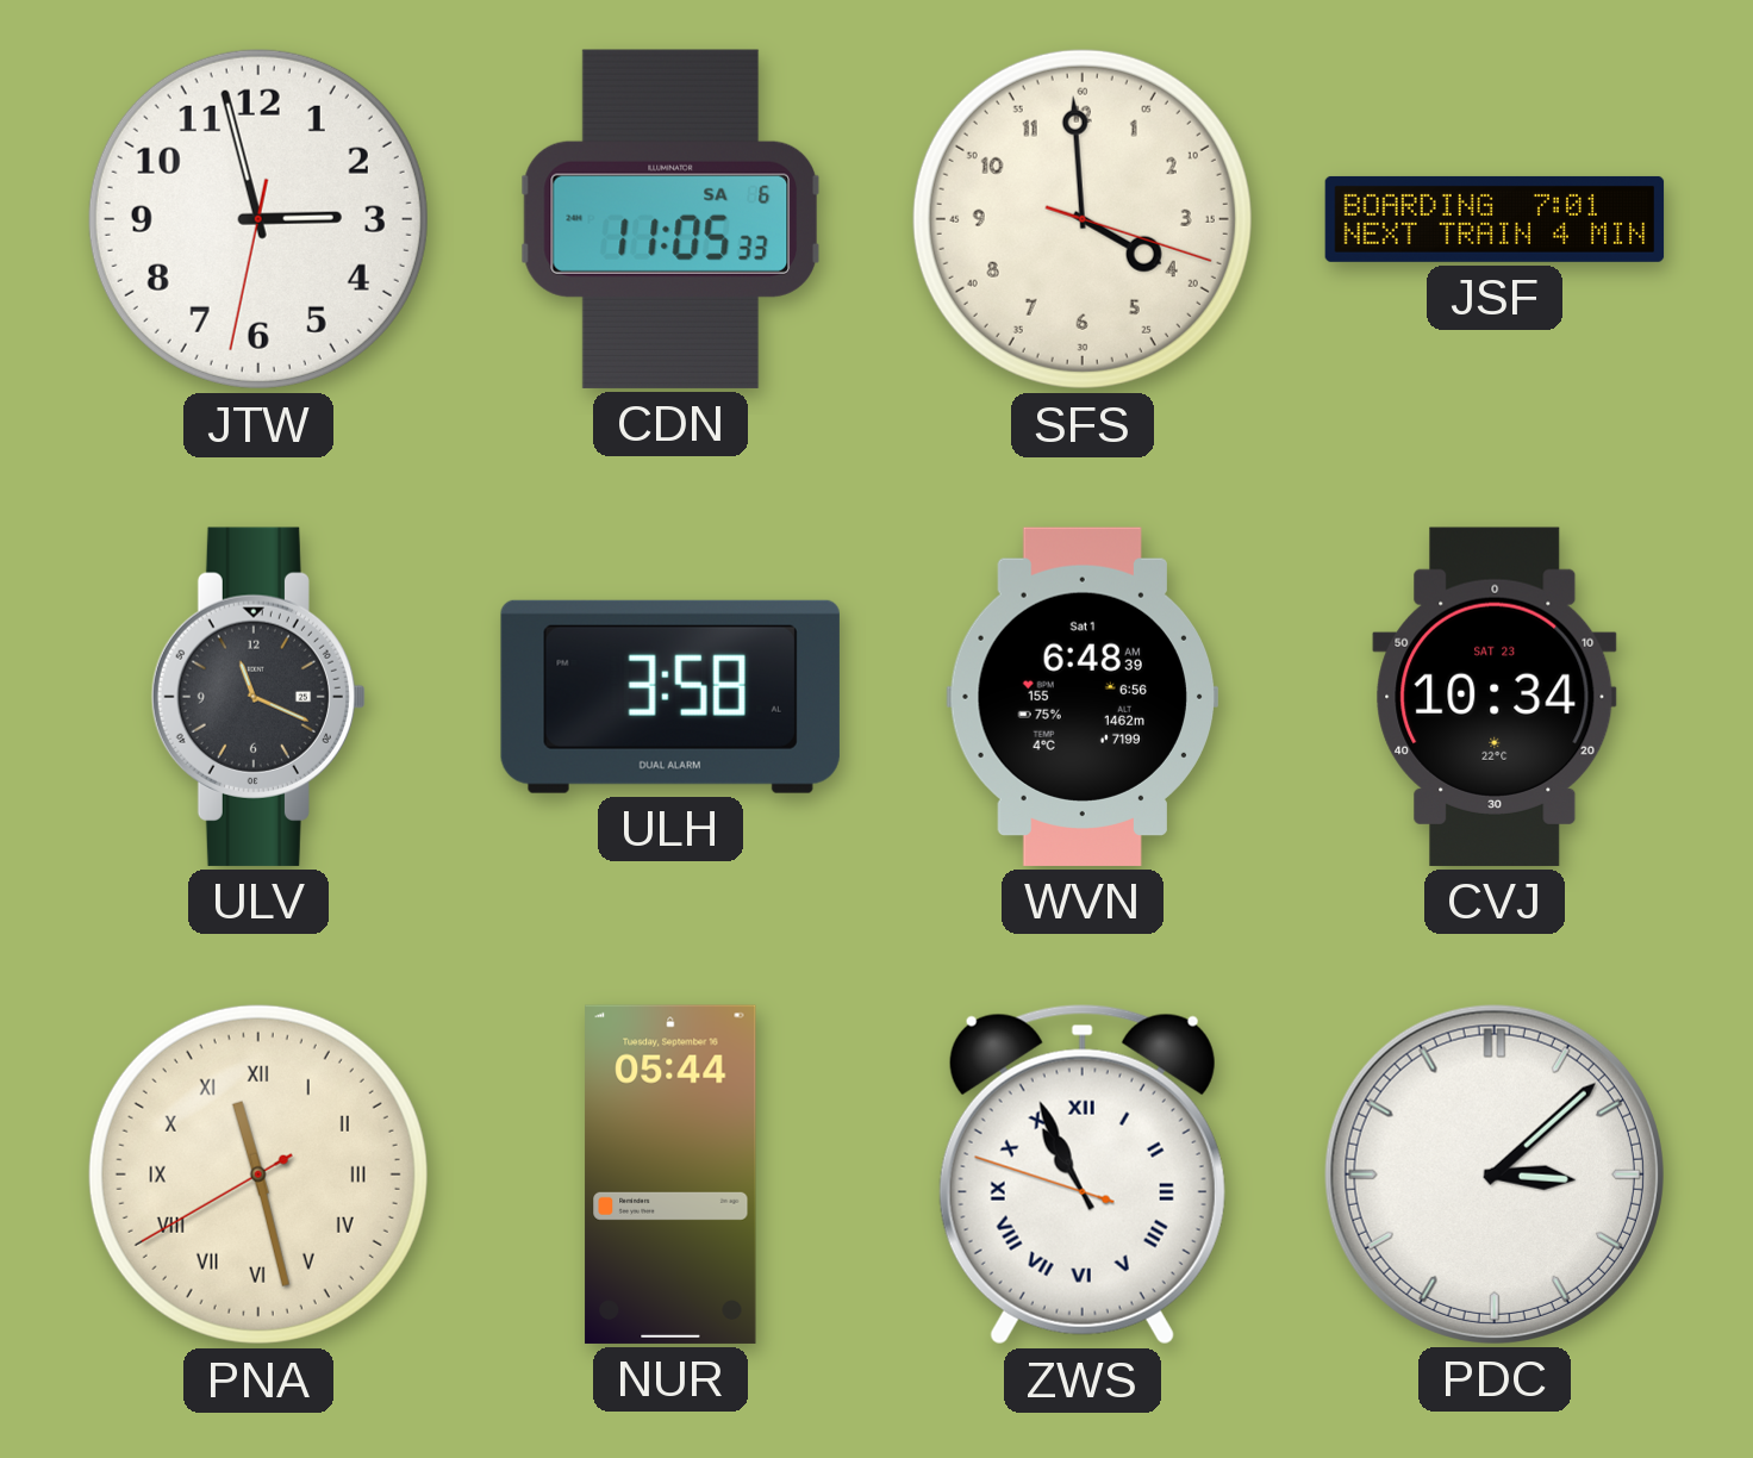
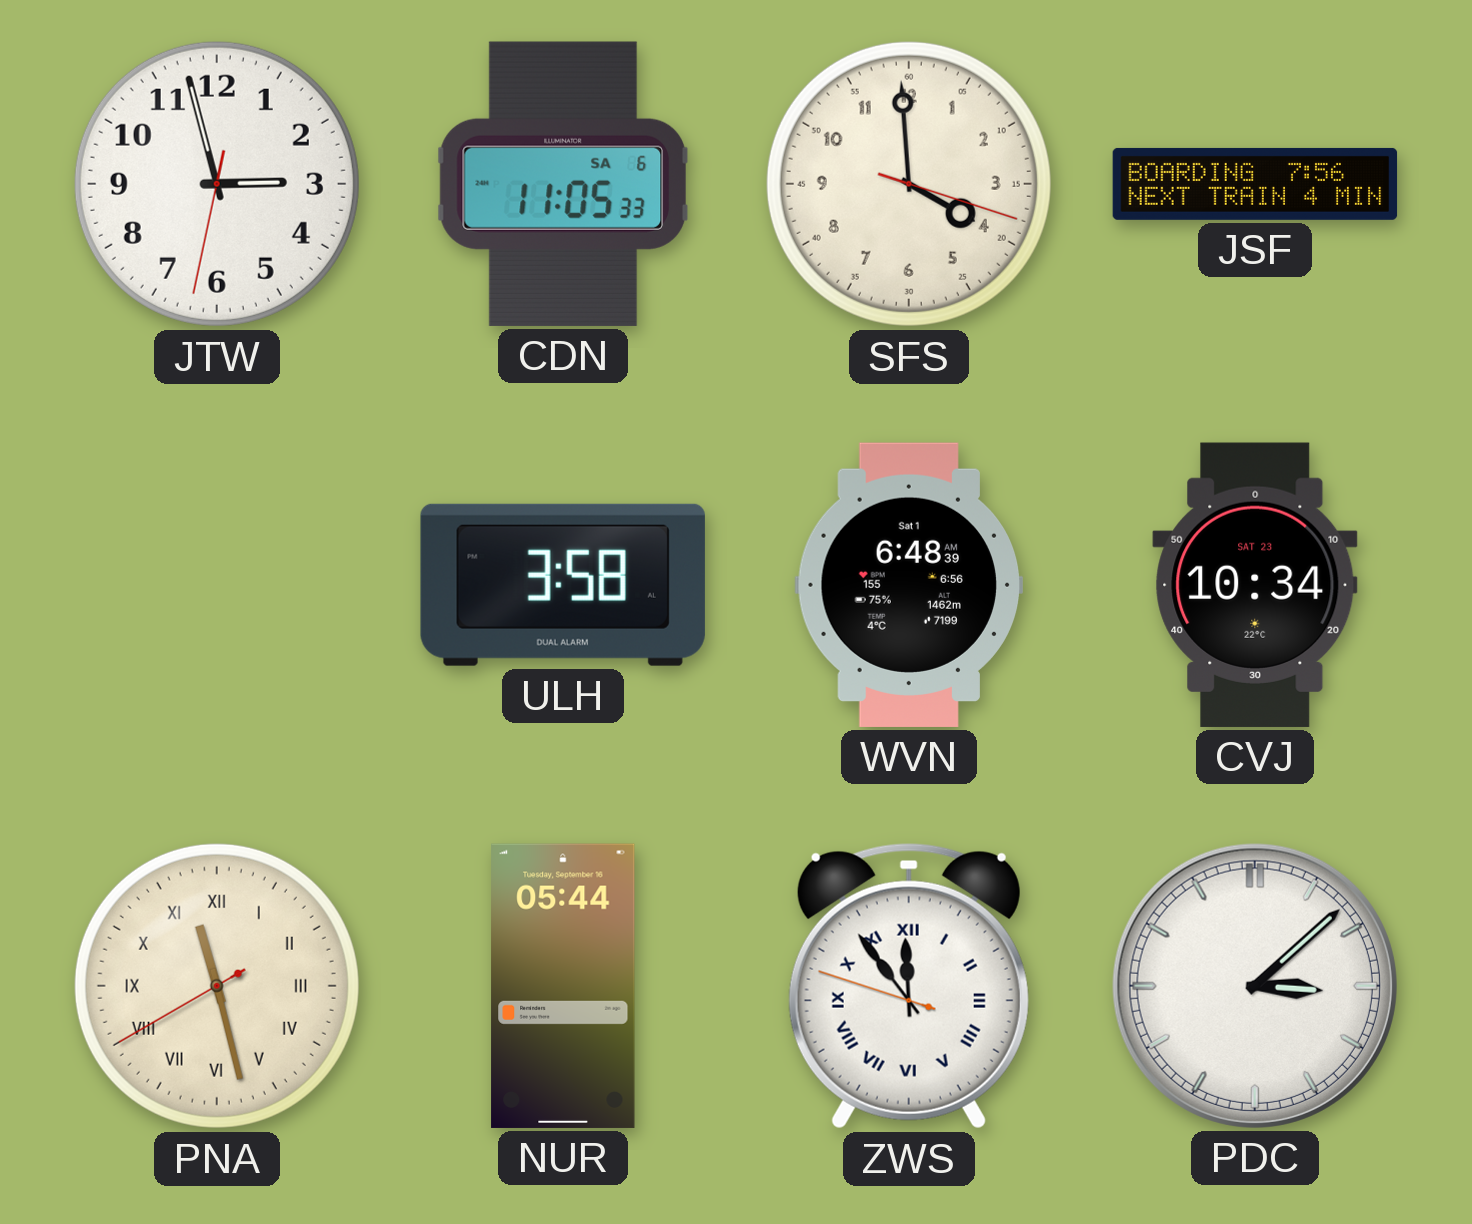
JSF: 7:01 -> 7:56 (1255, 184)
ULV: 11:19 -> none (258, 697)
ZWS: 10:55 -> 11:53 (909, 986)
